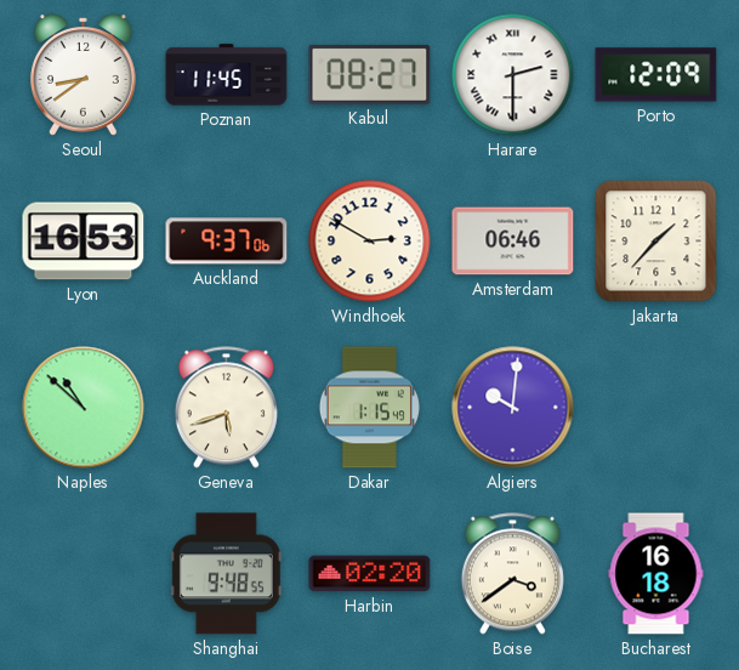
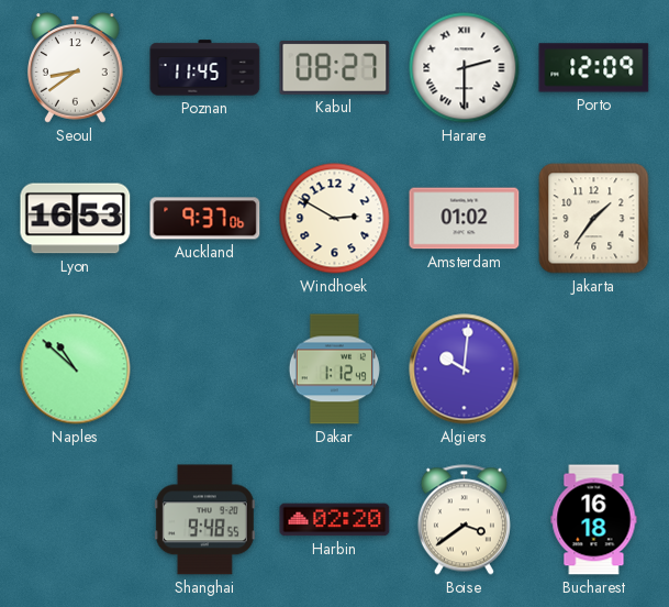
Amsterdam: 06:46 -> 01:02 (465, 219)
Jakarta: 1:37 -> 1:36 (594, 219)
Geneva: 5:42 -> none (226, 408)
Dakar: 1:15 -> 1:12 (334, 369)
